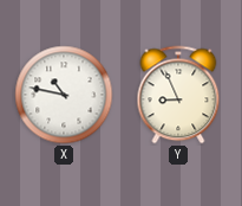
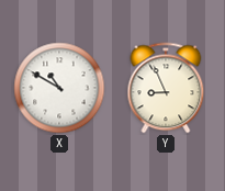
X: 10:47 -> 10:50 (59, 88)
